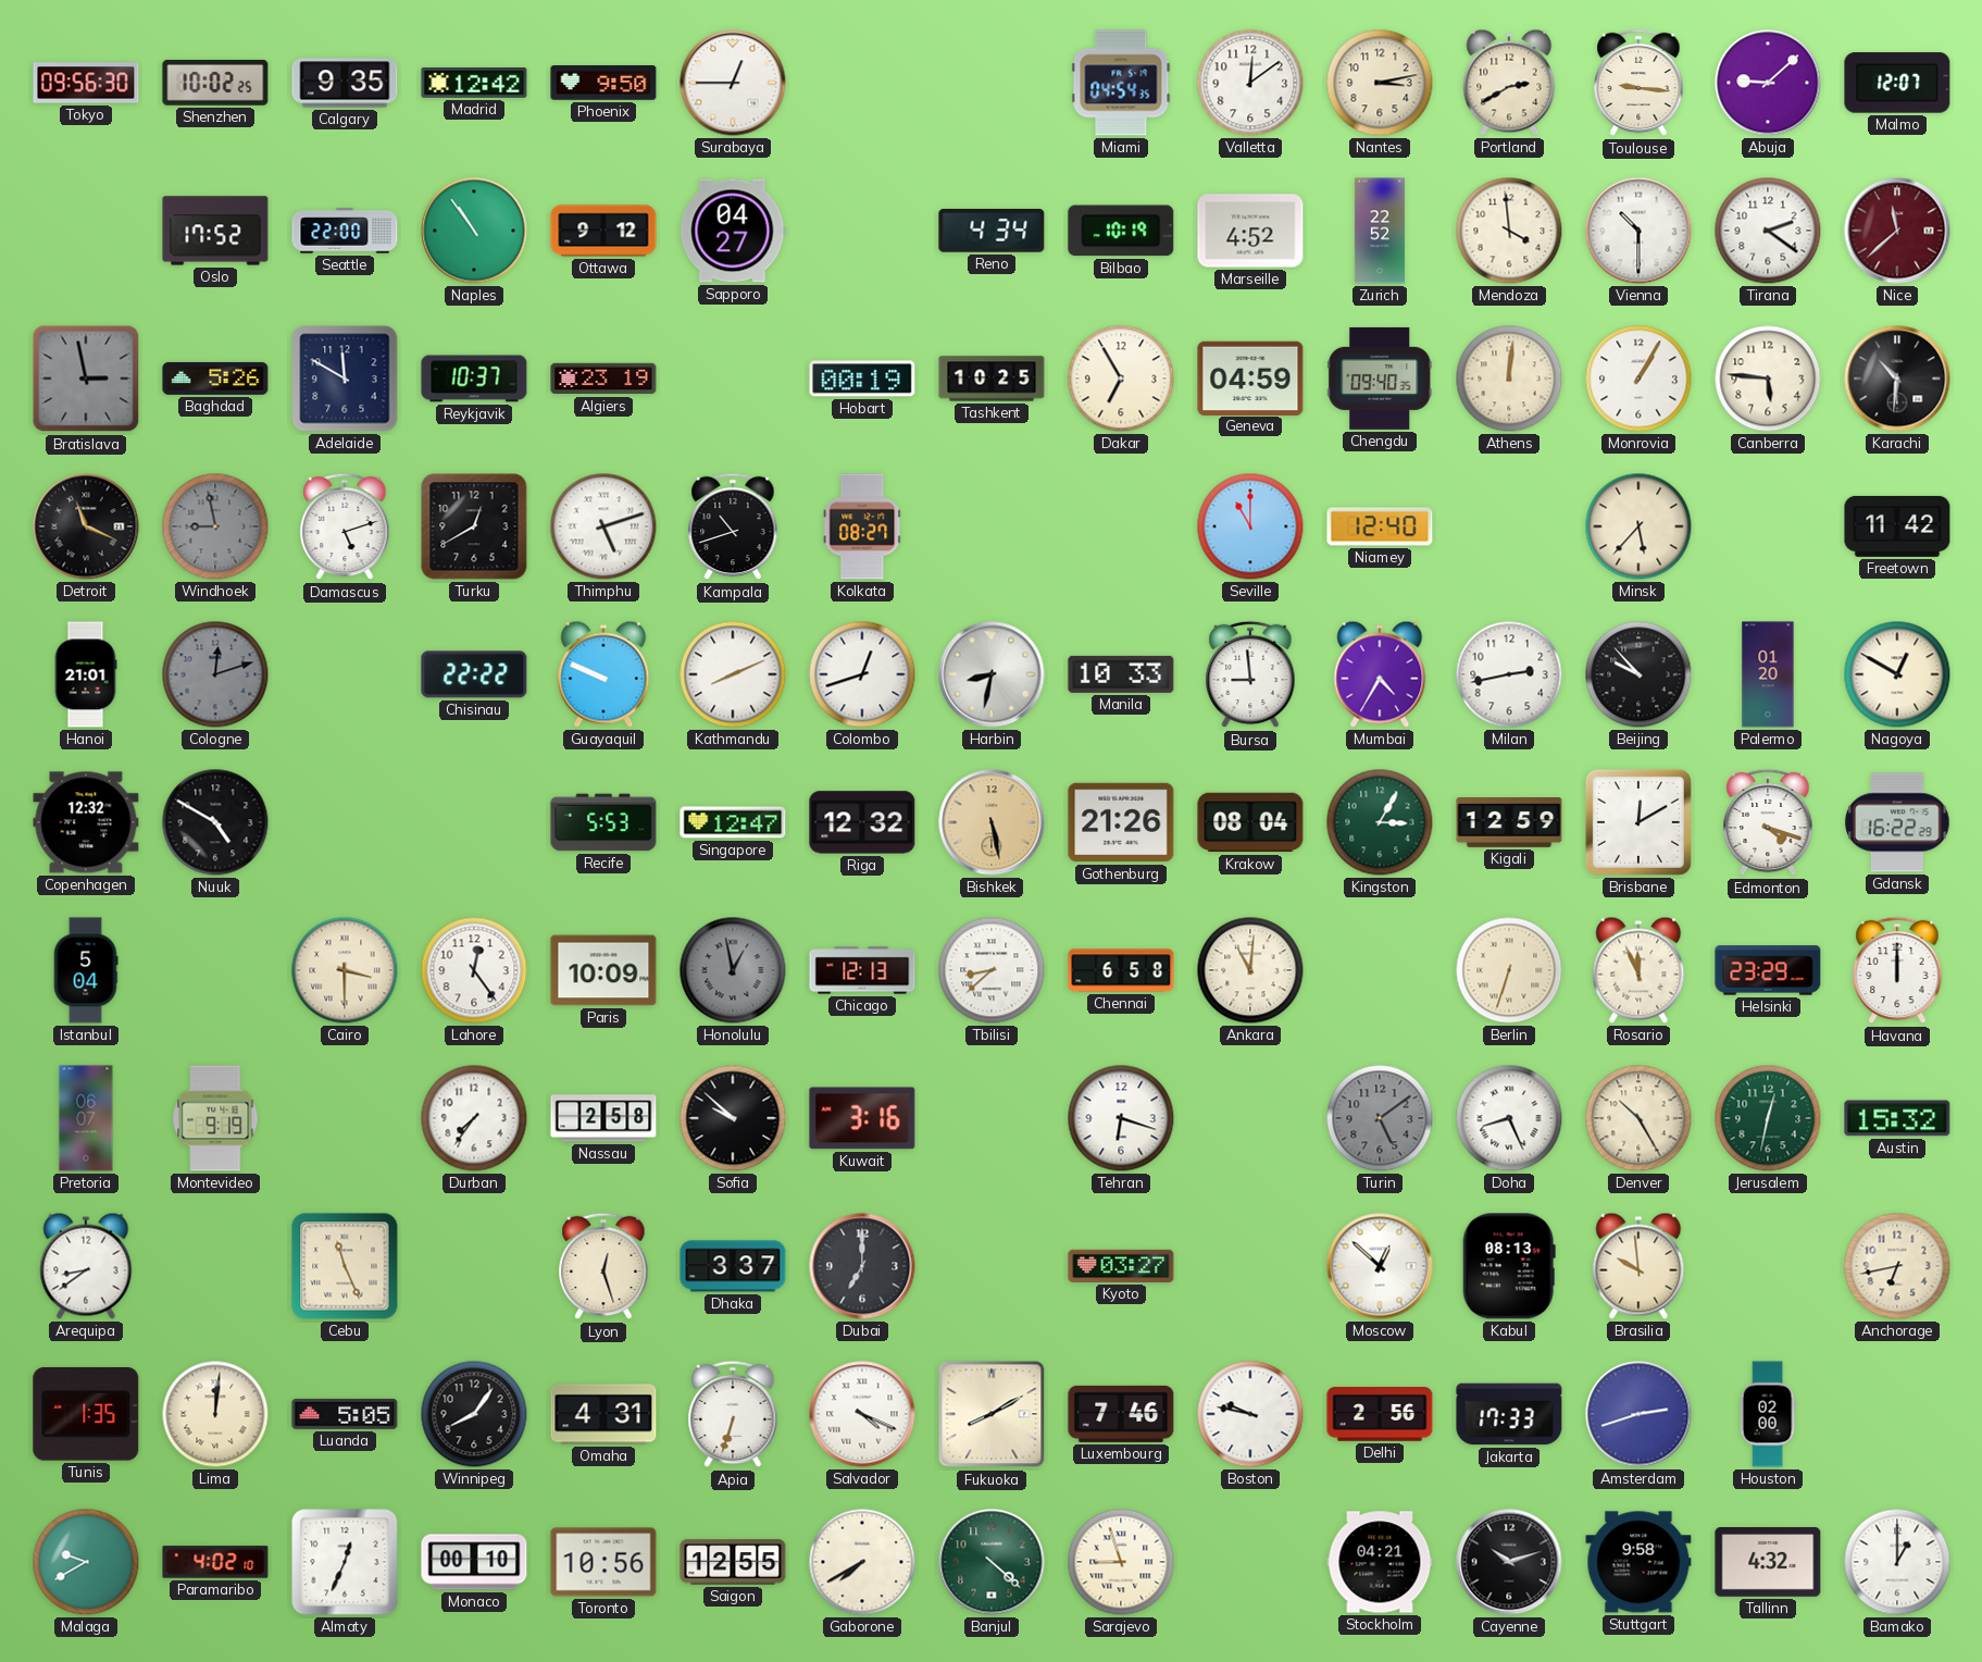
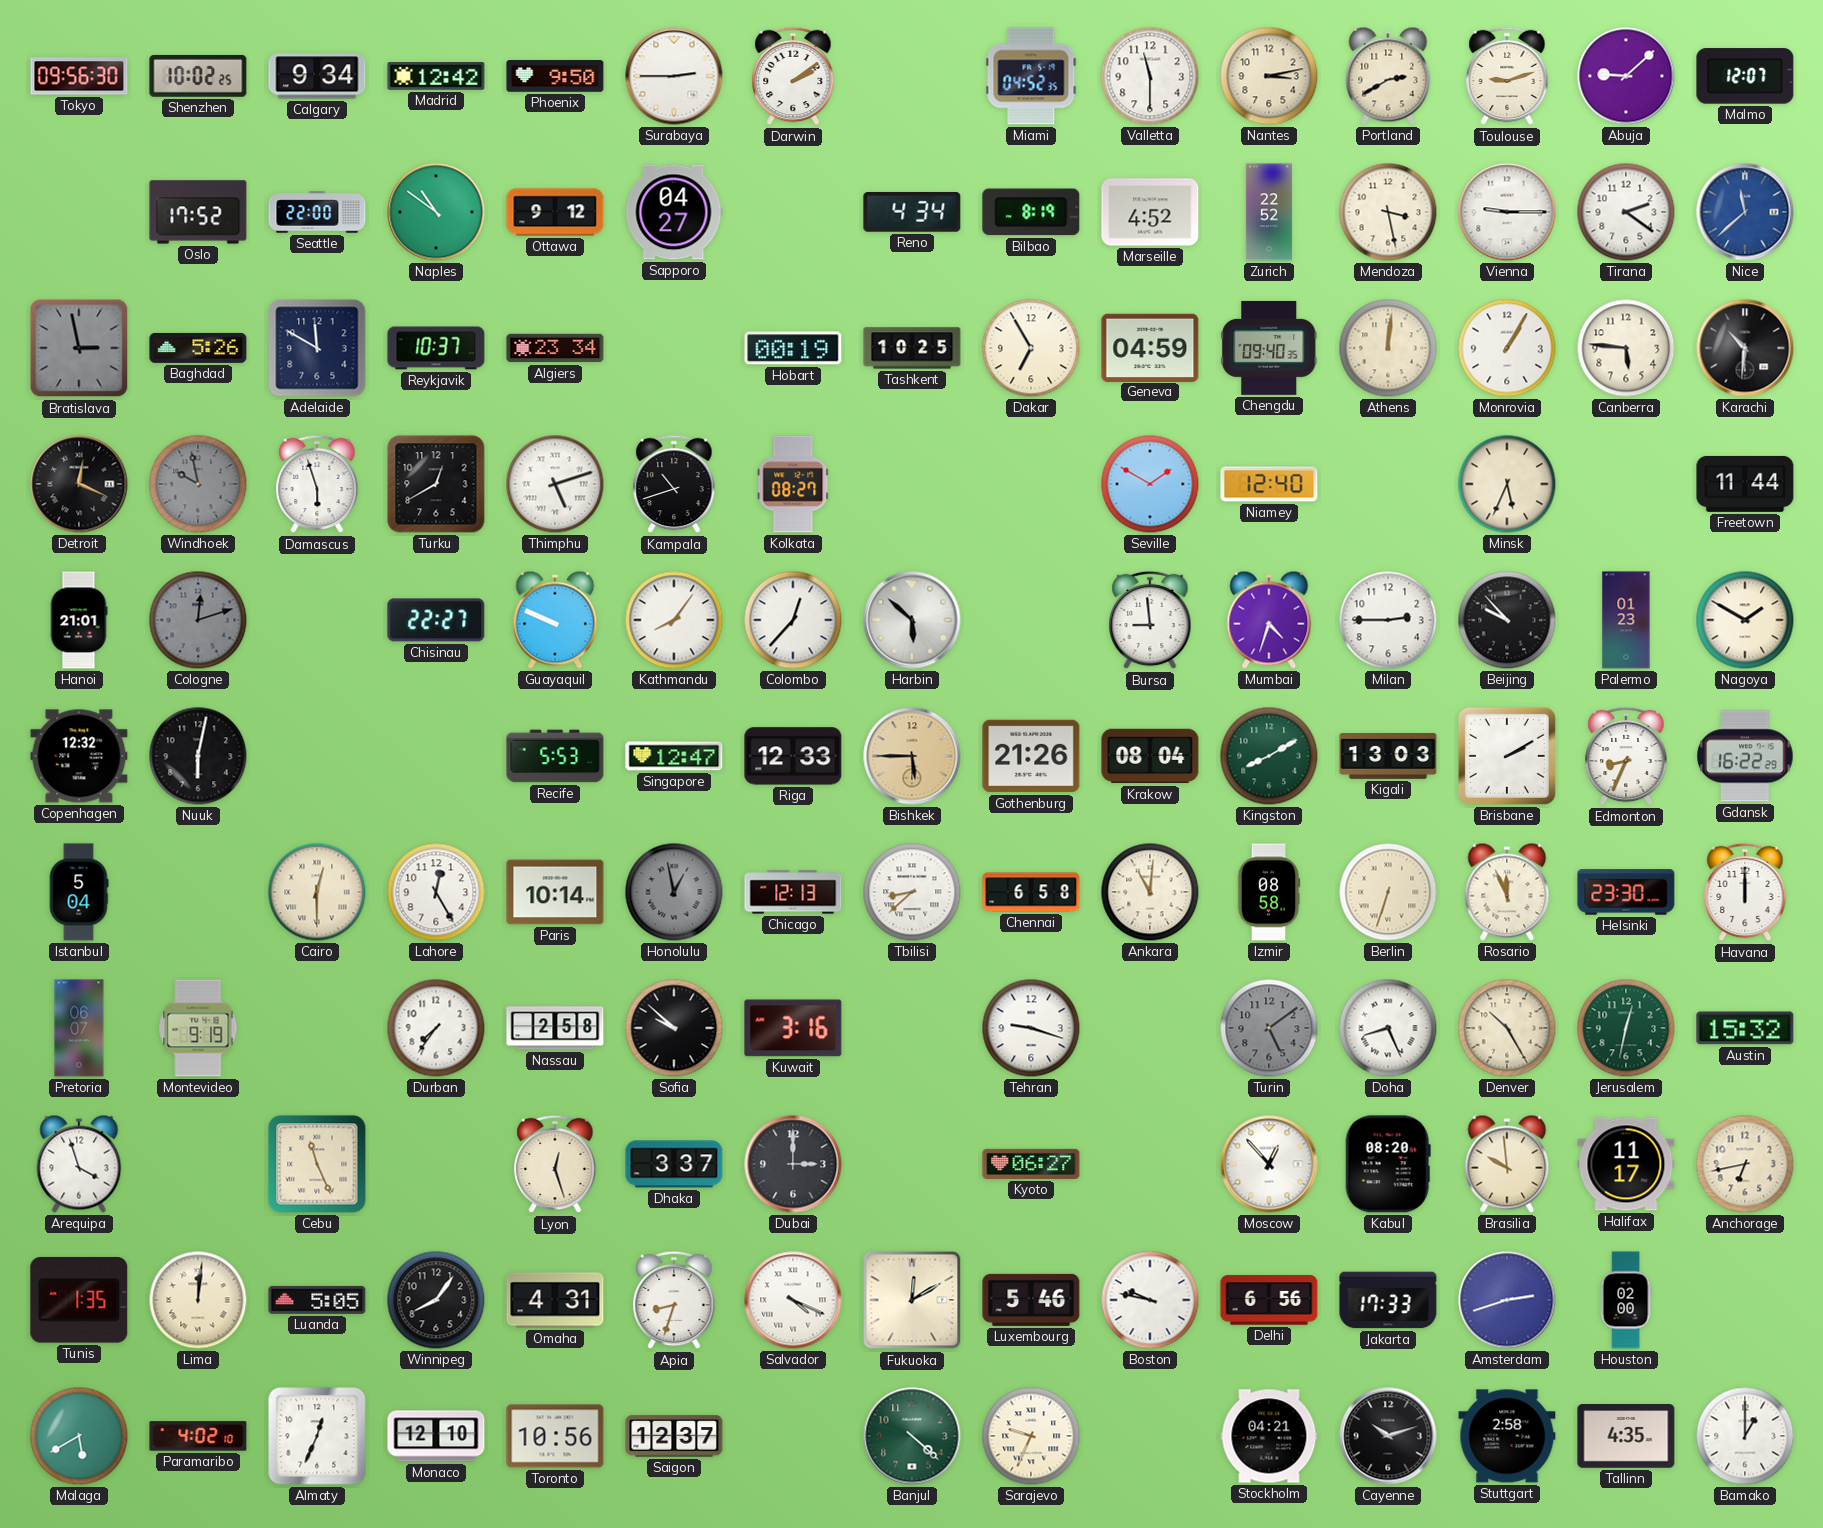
Calgary: 9:35 -> 9:34 (317, 76)
Surabaya: 12:45 -> 2:45 (674, 76)
Darwin: none -> 2:09 (793, 76)
Miami: 04:54 -> 04:52 (1031, 76)
Valletta: 12:09 -> 11:30 (1150, 76)
Toulouse: 9:16 -> 9:12 (1507, 76)
Naples: 10:54 -> 10:51 (436, 212)
Bilbao: 10:19 -> 8:19 (1031, 212)
Mendoza: 3:59 -> 3:28 (1388, 212)
Vienna: 10:30 -> 9:15 (1507, 212)
Nice dial: burgundy -> blue (1745, 212)
Algiers: 23:19 -> 23:34 (555, 348)
Detroit: 11:19 -> 12:19 (79, 484)
Windhoek: 8:58 -> 9:58 (198, 484)
Damascus: 5:12 -> 5:57 (317, 484)
Seville: 11:00 -> 1:50 (1150, 484)
Minsk: 5:37 -> 5:34 (1507, 484)
Freetown: 11:42 -> 11:44 (1745, 484)
Chisinau: 22:22 -> 22:27 (436, 620)
Kathmandu: 8:11 -> 8:06 (674, 620)
Colombo: 12:42 -> 12:37 (793, 620)
Harbin: 8:32 -> 5:52 (912, 620)
Manila: 10:33 -> none (1121, 674)
Mumbai: 4:35 -> 4:33 (1269, 620)
Milan: 2:43 -> 2:45 (1388, 620)
Palermo: 01:20 -> 01:23 (1626, 620)
Nagoya: 12:50 -> 1:50 (1745, 620)
Nuuk: 4:50 -> 6:02 (198, 756)
Riga: 12:32 -> 12:33 (793, 756)
Bishkek: 5:28 -> 5:45 (912, 756)
Kingston: 3:05 -> 8:10 (1269, 756)
Kigali: 12:59 -> 13:03 (1388, 757)
Brisbane: 12:10 -> 2:10 (1507, 756)
Edmonton: 4:18 -> 8:34 (1626, 756)
Cairo: 3:30 -> 12:30 (317, 892)
Lahore: 12:24 -> 12:25 (436, 892)
Paris: 10:09 -> 10:14 (555, 892)
Izmir: none -> 08:58 (1269, 892)
Helsinki: 23:29 -> 23:30 (1626, 892)
Tehran: 6:18 -> 9:18 (1031, 1028)
Arequipa: 8:39 -> 3:57 (79, 1164)
Dubai: 7:00 -> 3:00 (793, 1164)
Kyoto: 03:27 -> 06:27 (1031, 1164)
Moscow: 12:52 -> 12:53 (1269, 1164)
Kabul: 08:13 -> 08:20 (1388, 1164)
Halifax: none -> 11:17 (1626, 1164)
Apia: 6:33 -> 8:33 (674, 1300)
Fukuoka: 8:10 -> 12:10 (912, 1300)
Luxembourg: 7:46 -> 5:46 (1031, 1300)
Delhi: 2:56 -> 6:56 (1269, 1300)
Malaga: 9:40 -> 5:40 (79, 1436)
Monaco: 00:10 -> 12:10 (436, 1436)
Saigon: 12:55 -> 12:37 (674, 1436)
Gaborone: 7:40 -> none (862, 1562)
Sarajevo: 8:57 -> 9:34 (1031, 1436)
Stuttgart: 9:58 -> 2:58 (1507, 1436)
Tallinn: 4:32 -> 4:35 (1626, 1436)
